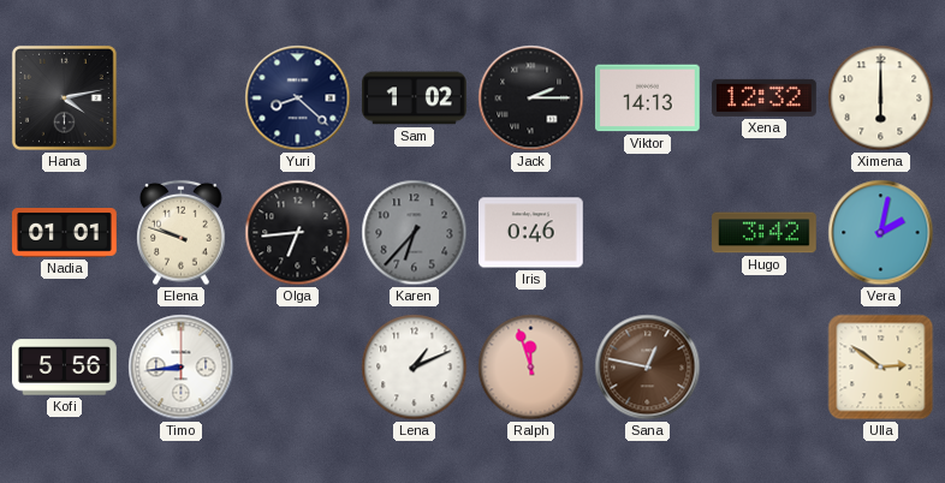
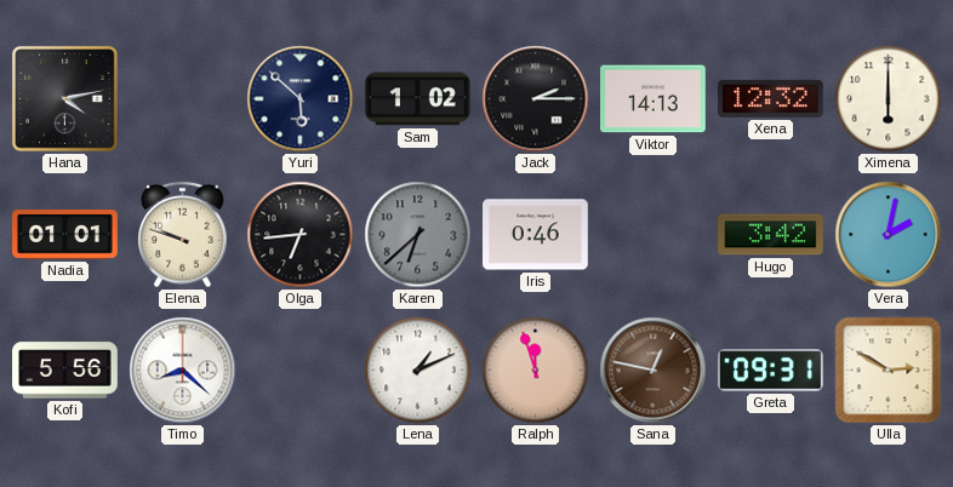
Yuri: 8:22 -> 5:52 (301, 99)
Karen: 6:37 -> 6:38 (418, 235)
Timo: 8:44 -> 8:22 (183, 371)
Greta: none -> 09:31 (771, 371)
Ulla: 2:51 -> 2:50 (889, 371)
